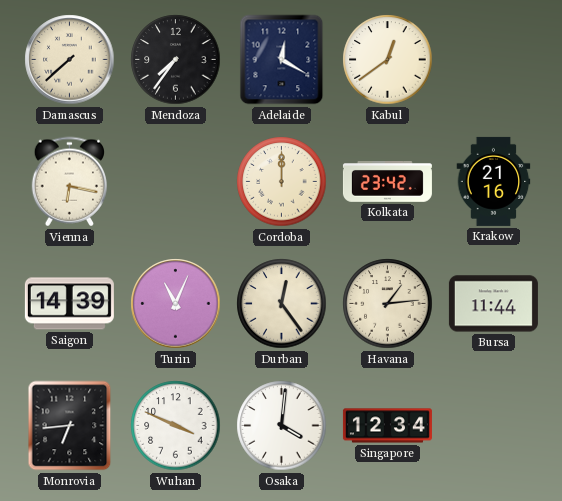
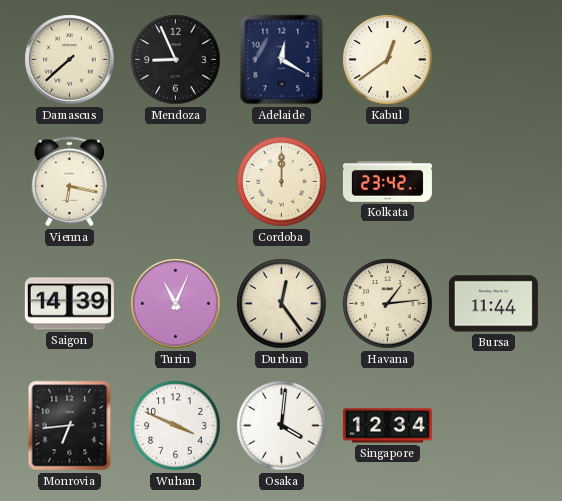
Mendoza: 7:36 -> 8:56 (176, 60)
Krakow: 21:16 -> none (494, 181)
